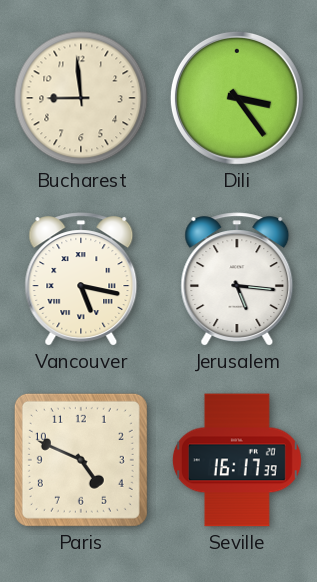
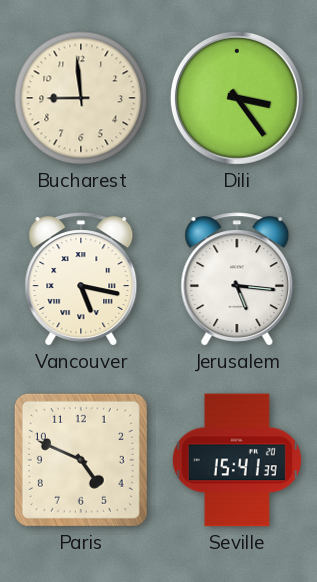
Seville: 16:17 -> 15:41 (237, 460)
